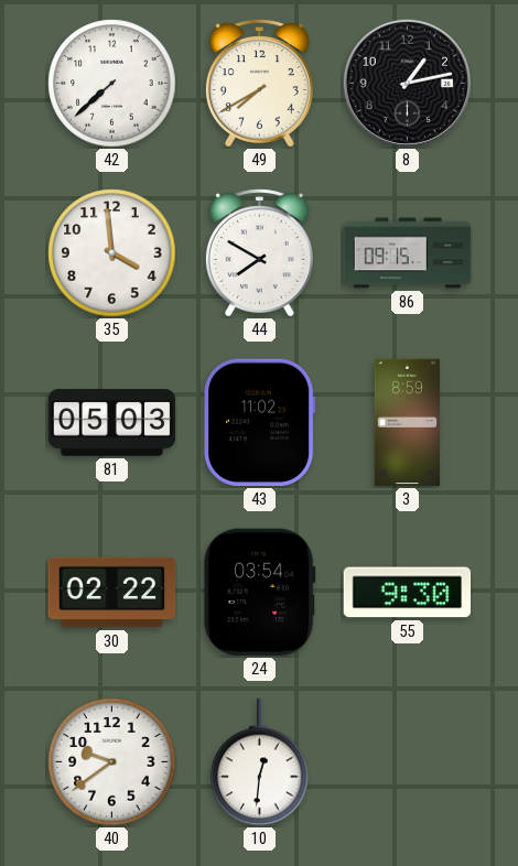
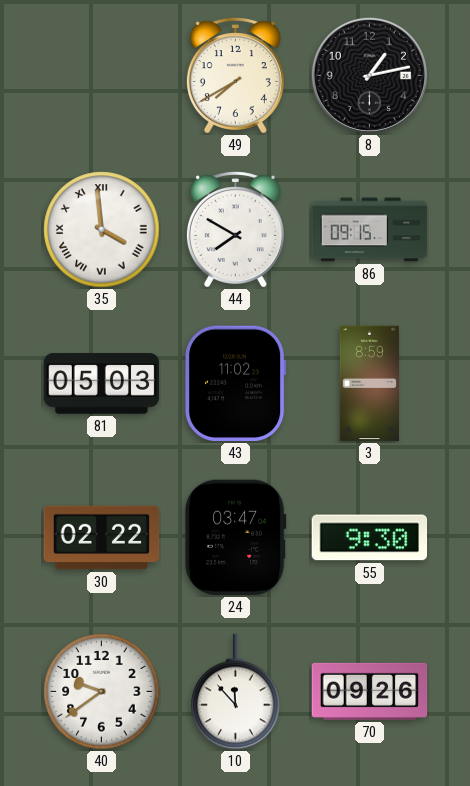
42: 7:38 -> none (112, 84)
35 numerals: Arabic -> Roman (102, 230)
24: 03:54 -> 03:47 (235, 538)
10: 12:31 -> 11:53 (236, 692)
70: none -> 09:26 (370, 691)
